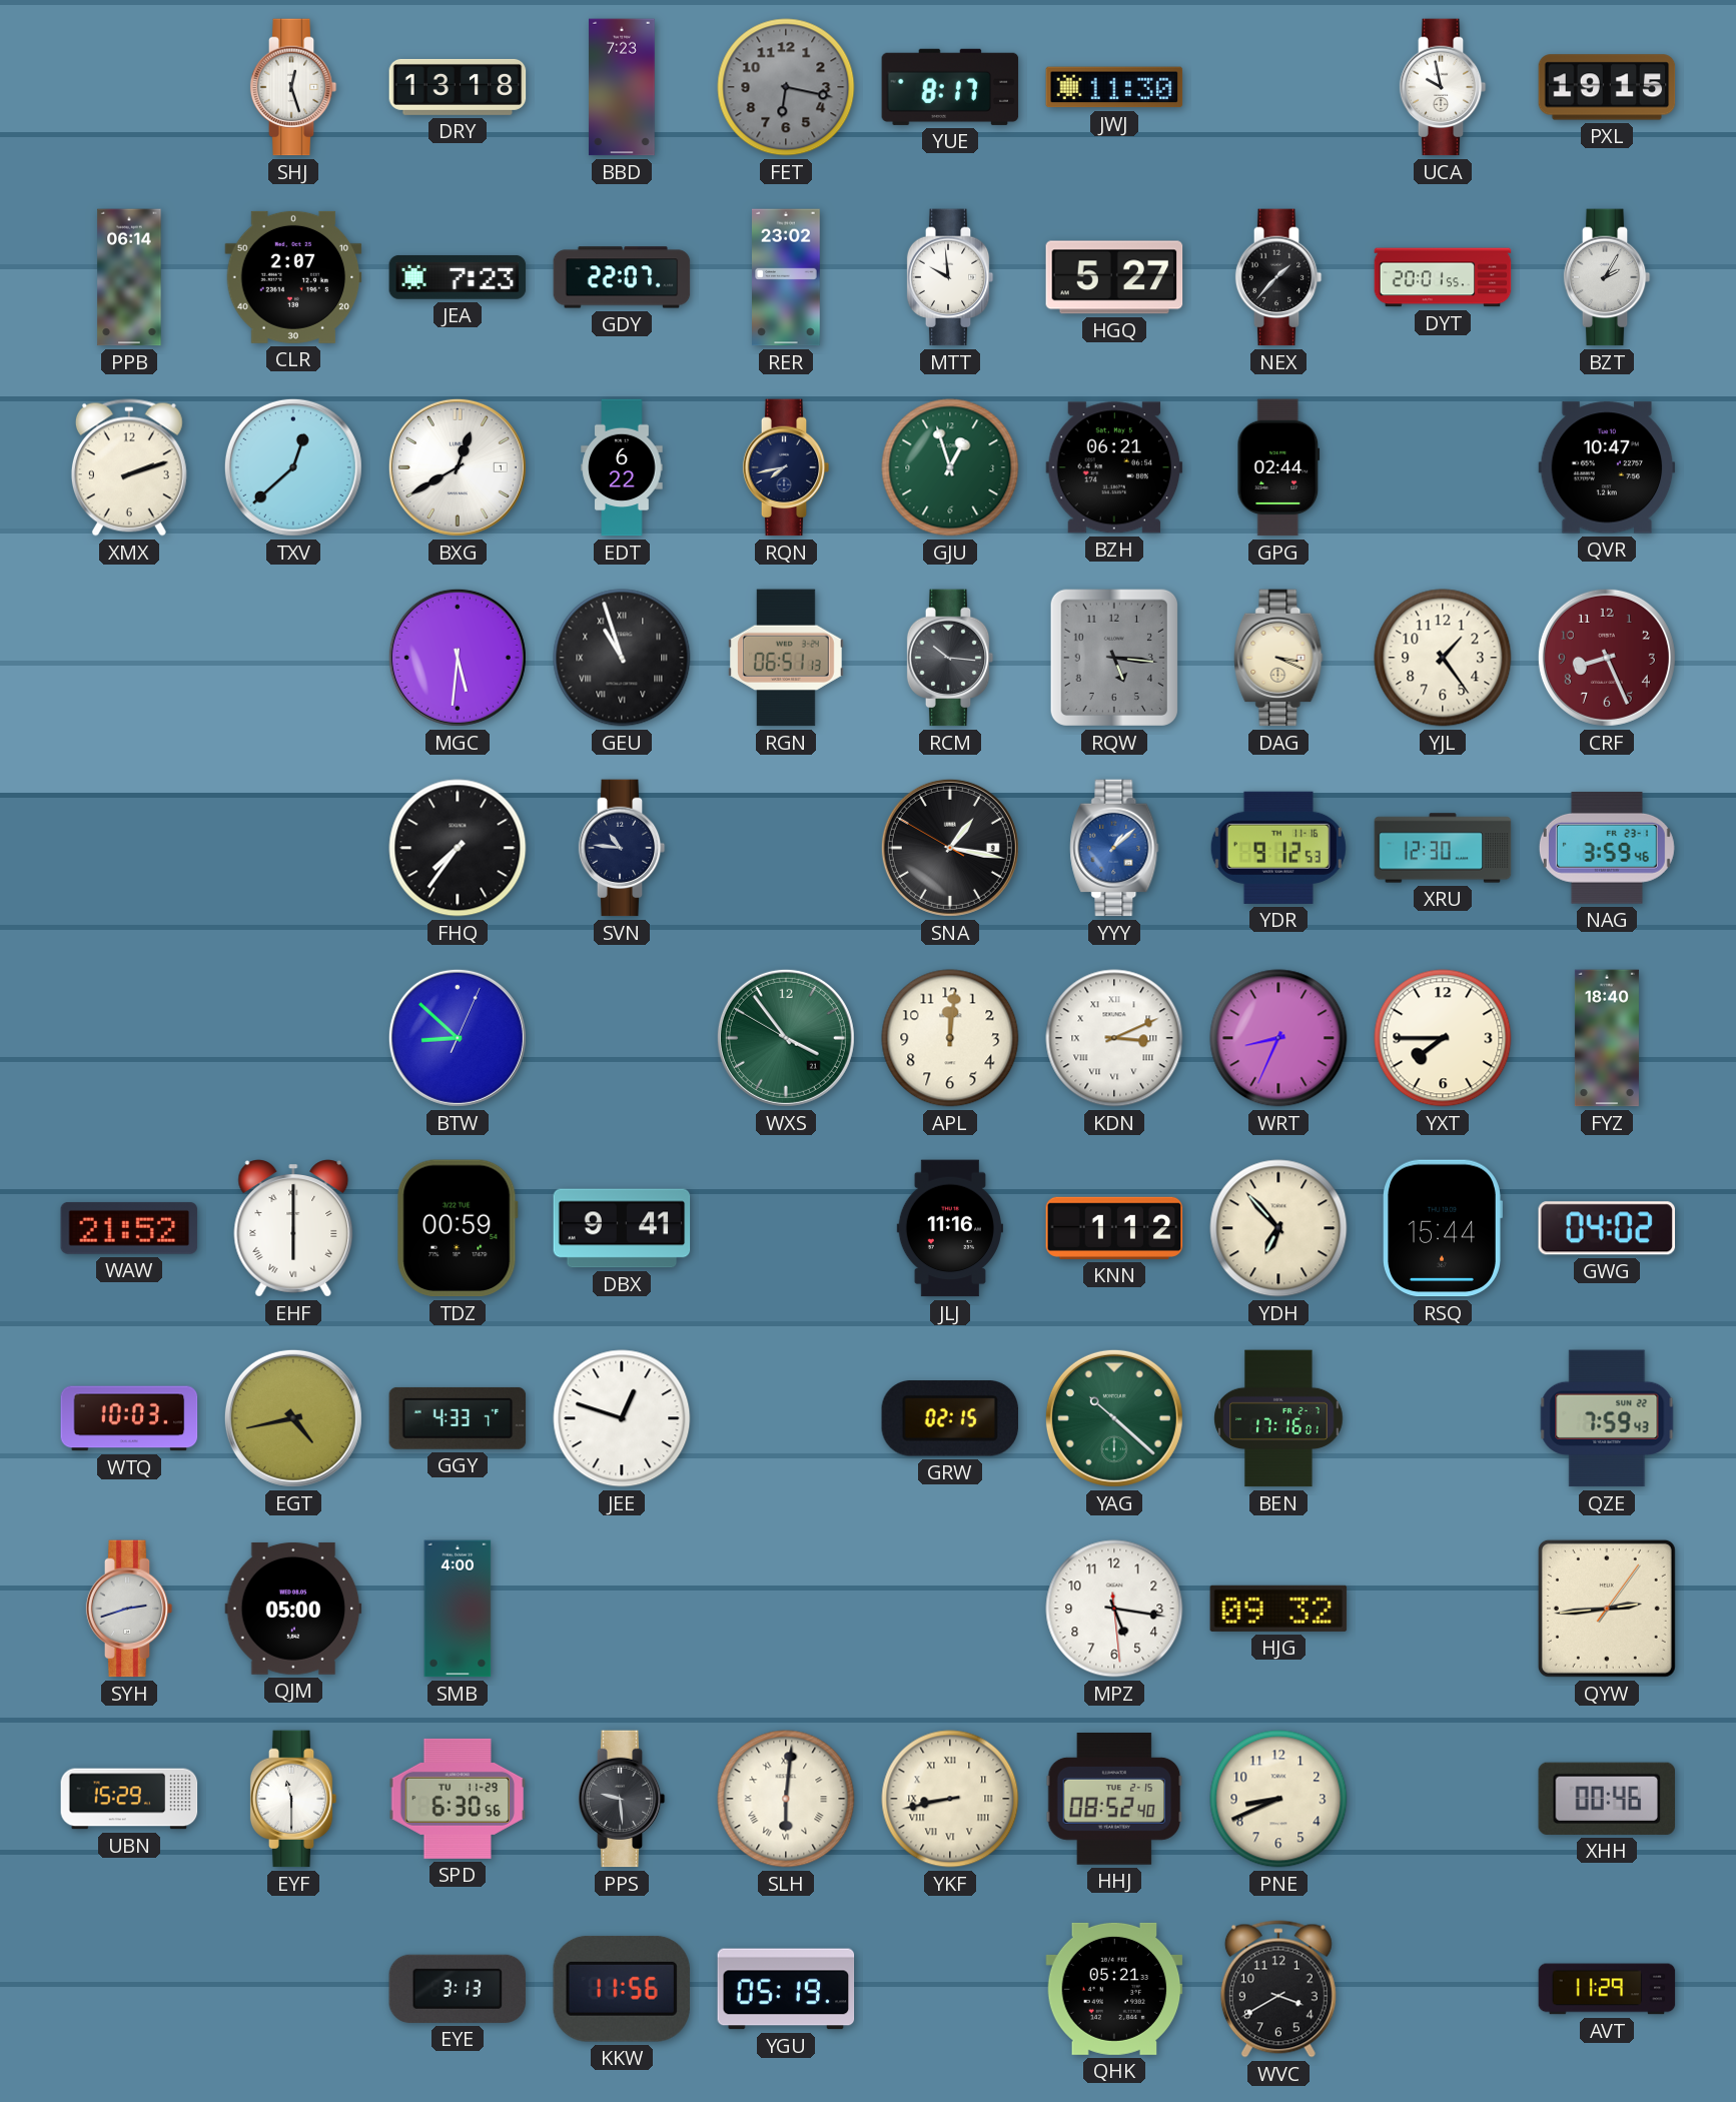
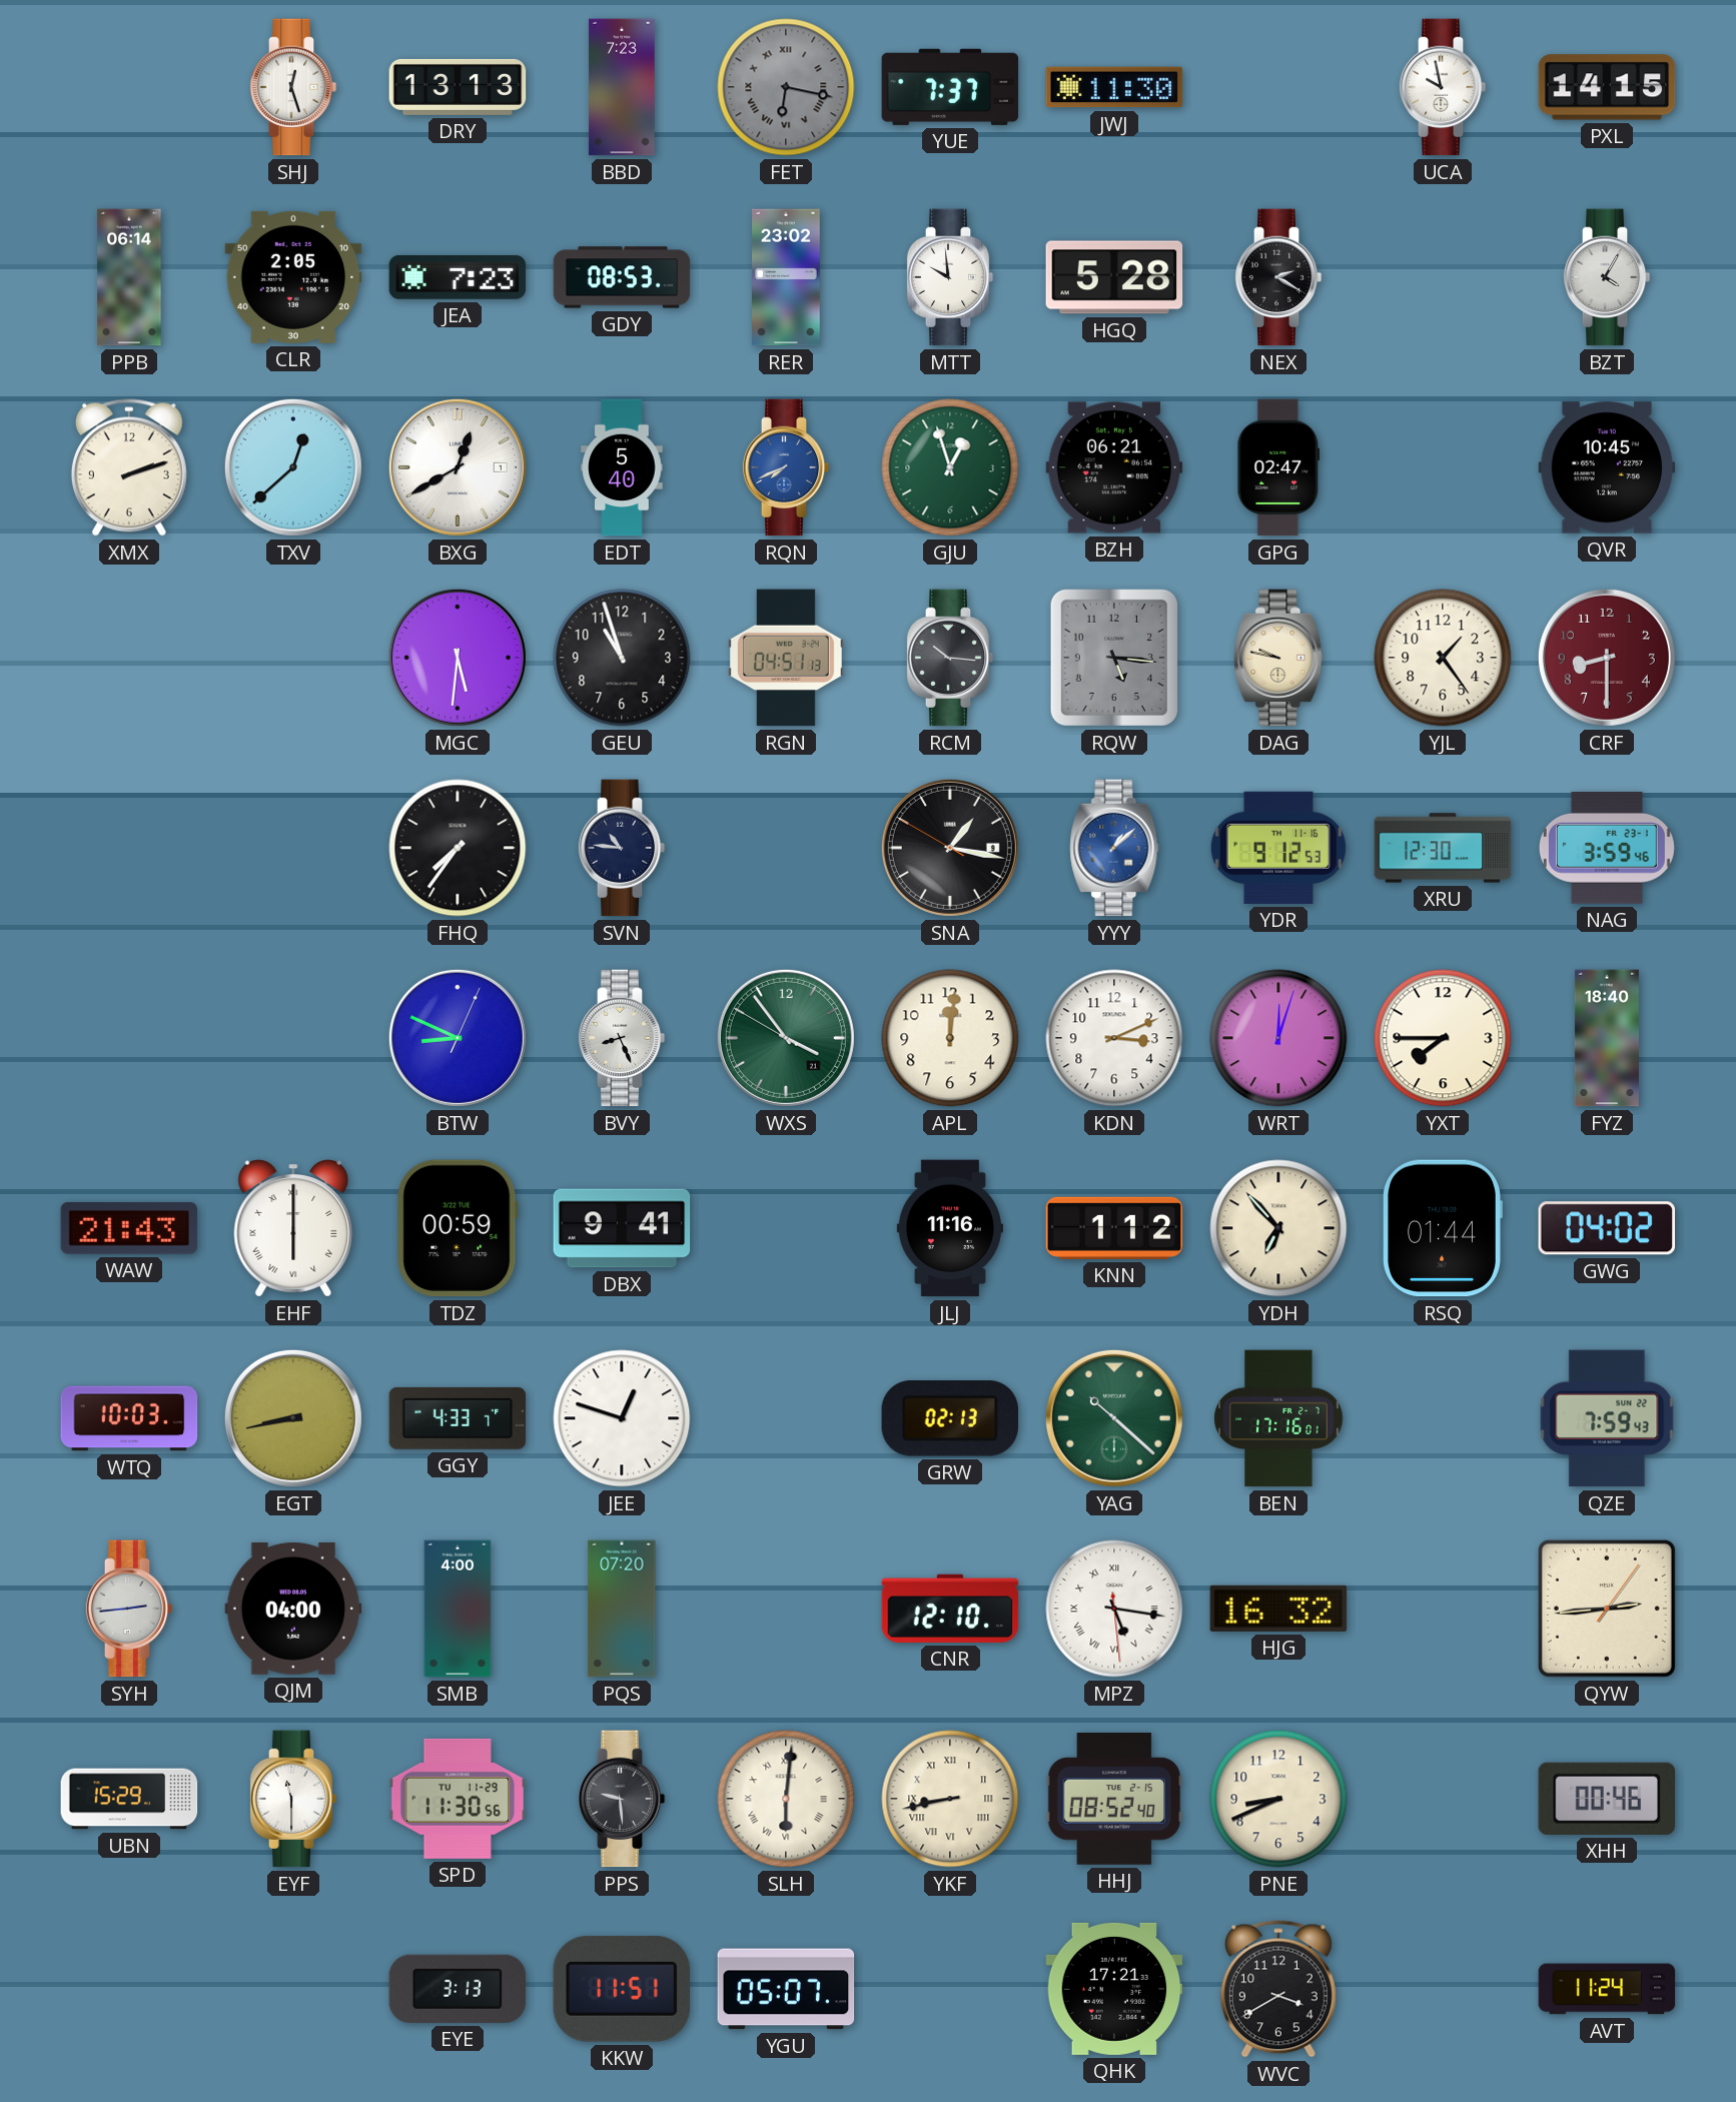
DRY: 13:18 -> 13:13 (458, 87)
FET numerals: Arabic -> Roman (786, 87)
YUE: 8:17 -> 7:37 (950, 87)
PXL: 19:15 -> 14:15 (1607, 87)
CLR: 2:07 -> 2:05 (293, 277)
GDY: 22:07 -> 08:53 (622, 277)
HGQ: 5:27 -> 5:28 (1114, 277)
NEX: 1:37 -> 2:20 (1278, 277)
DYT: 20:01 -> none (1443, 277)
BZT: 2:05 -> 4:05 (1607, 277)
EDT: 6:22 -> 5:40 (622, 467)
RQN: 7:43 -> 7:41 (786, 467)
RQN dial: navy -> blue (786, 467)
GPG: 02:44 -> 02:47 (1278, 467)
QVR: 10:47 -> 10:45 (1607, 467)
GEU numerals: Roman -> Arabic (622, 658)
RGN: 06:51 -> 04:51 (786, 658)
DAG: 3:19 -> 9:47 (1278, 658)
CRF: 8:26 -> 8:30 (1607, 658)
BTW: 8:52 -> 8:49 (458, 1038)
BVY: none -> 8:26 (622, 1038)
KDN numerals: Roman -> Arabic (1114, 1038)
WRT: 8:34 -> 12:03 (1278, 1038)
WAW: 21:52 -> 21:43 (129, 1228)
RSQ: 15:44 -> 01:44 (1443, 1228)
EGT: 4:43 -> 8:43 (293, 1418)
GRW: 02:15 -> 02:13 (949, 1418)
SYH: 2:42 -> 2:44 (129, 1609)
QJM: 05:00 -> 04:00 (293, 1609)
PQS: none -> 07:20 (622, 1609)
CNR: none -> 12:10 (950, 1609)
MPZ numerals: Arabic -> Roman (1114, 1609)
HJG: 09:32 -> 16:32 (1278, 1609)
SPD: 6:30 -> 11:30 (458, 1799)
KKW: 11:56 -> 11:51 (622, 1989)
YGU: 05:19 -> 05:07 (786, 1989)
QHK: 05:21 -> 17:21 (1114, 1989)
AVT: 11:29 -> 11:24 (1607, 1989)
